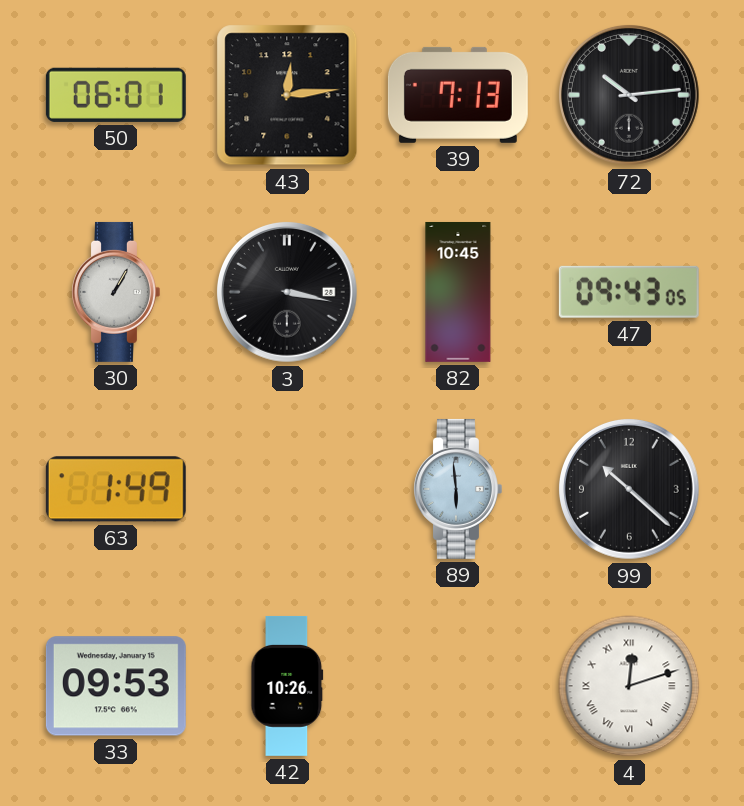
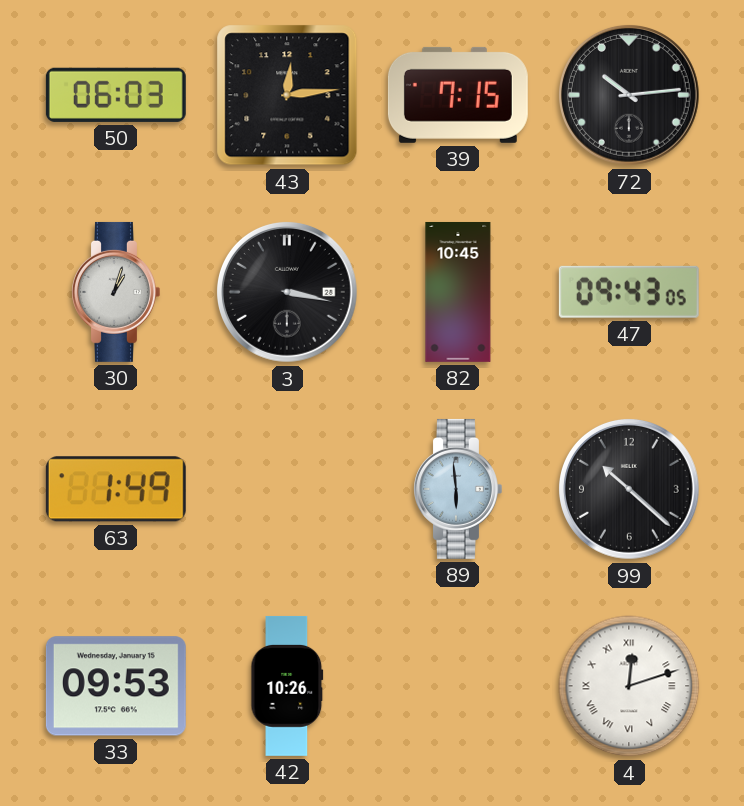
50: 06:01 -> 06:03 (116, 95)
39: 7:13 -> 7:15 (458, 95)
30: 1:05 -> 1:03 (116, 292)
